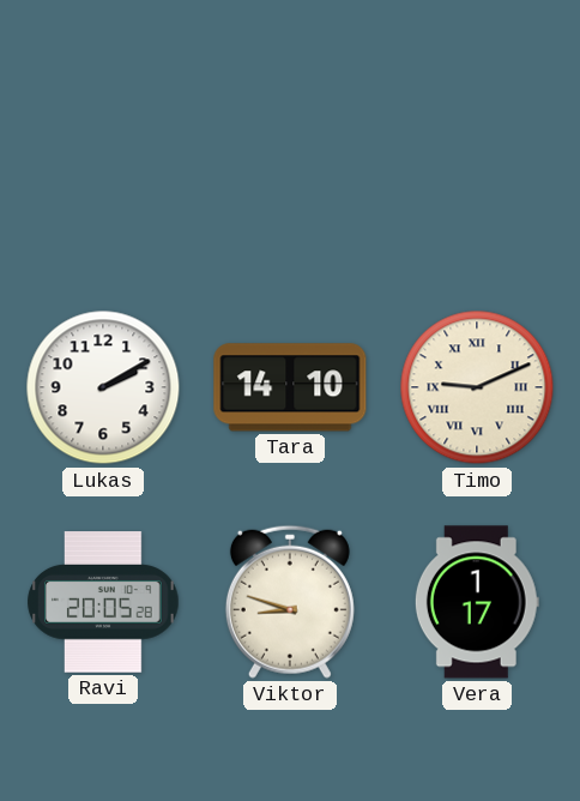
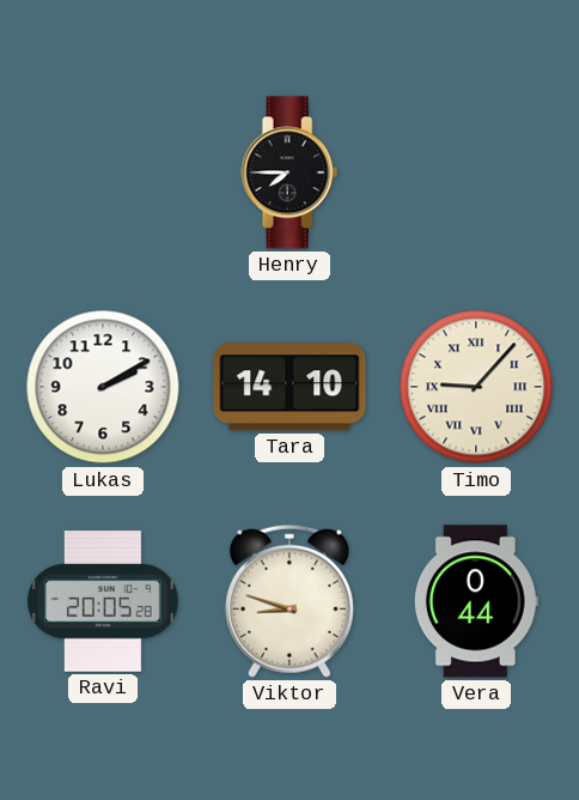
Henry: none -> 7:45 (289, 172)
Timo: 9:11 -> 9:07 (476, 387)
Vera: 1:17 -> 0:44 (476, 601)
